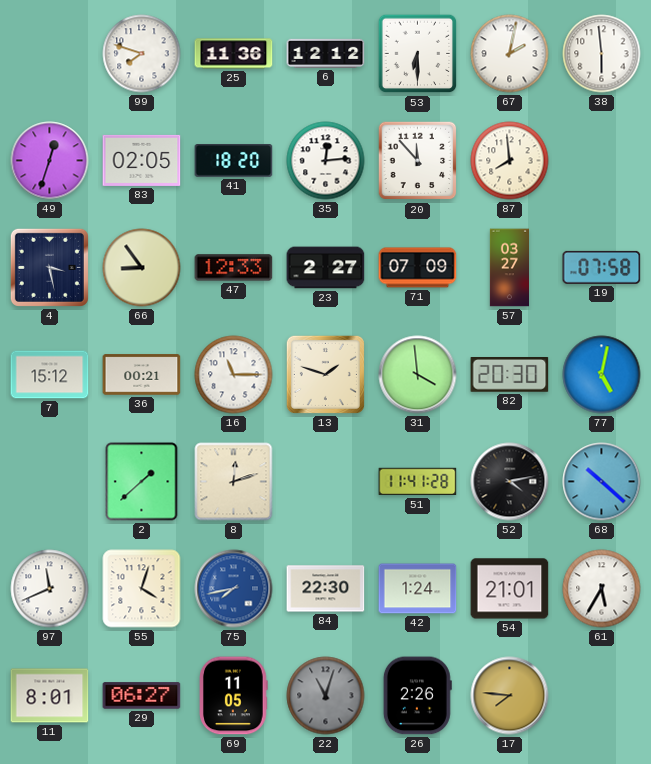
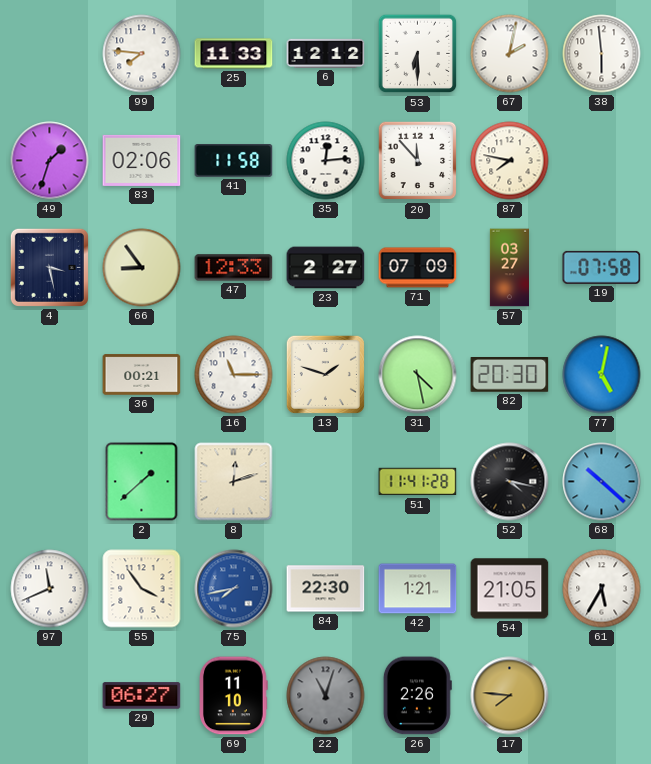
99: 7:48 -> 7:46 (142, 54)
25: 11:36 -> 11:33 (234, 54)
49: 12:33 -> 1:33 (50, 161)
83: 02:05 -> 02:06 (142, 160)
41: 18:20 -> 11:58 (234, 161)
87: 7:59 -> 7:47 (510, 161)
7: 15:12 -> none (50, 375)
31: 3:59 -> 4:28 (418, 375)
52: 4:13 -> 4:17 (510, 482)
55: 4:03 -> 3:54 (142, 589)
42: 1:24 -> 1:21 (418, 589)
54: 21:01 -> 21:05 (510, 589)
11: 8:01 -> none (50, 696)
69: 11:05 -> 11:10 (234, 696)
